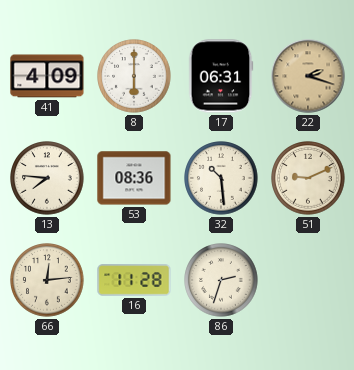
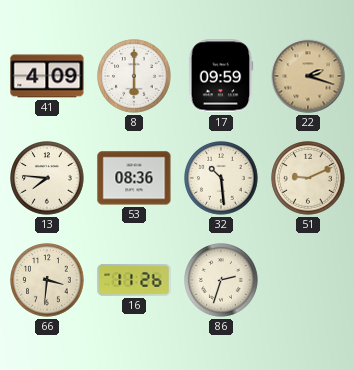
17: 06:31 -> 09:59 (221, 76)
66: 12:14 -> 3:31 (47, 280)
16: 11:28 -> 11:26 (134, 280)
